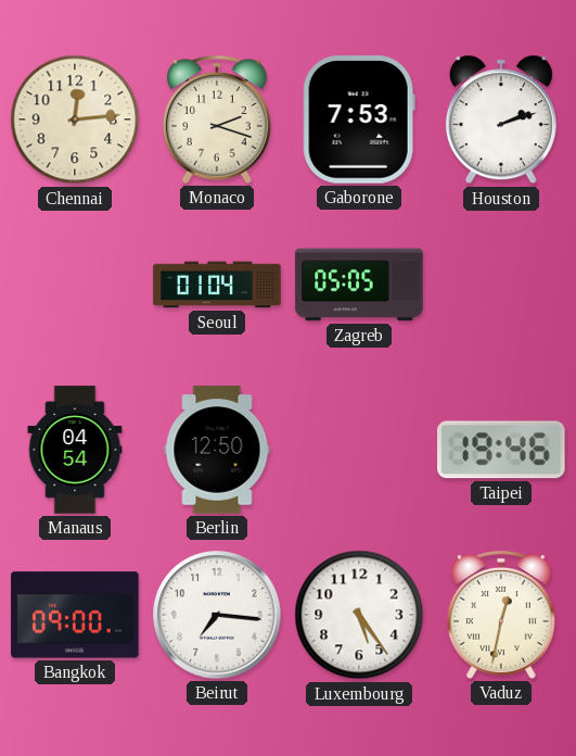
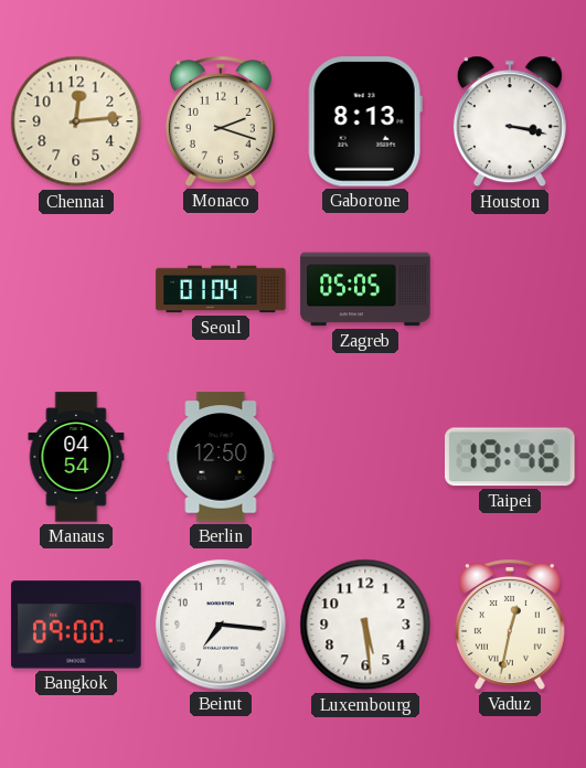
Gaborone: 7:53 -> 8:13 (365, 121)
Houston: 2:12 -> 3:17 (510, 121)
Luxembourg: 5:24 -> 5:29 (365, 625)
